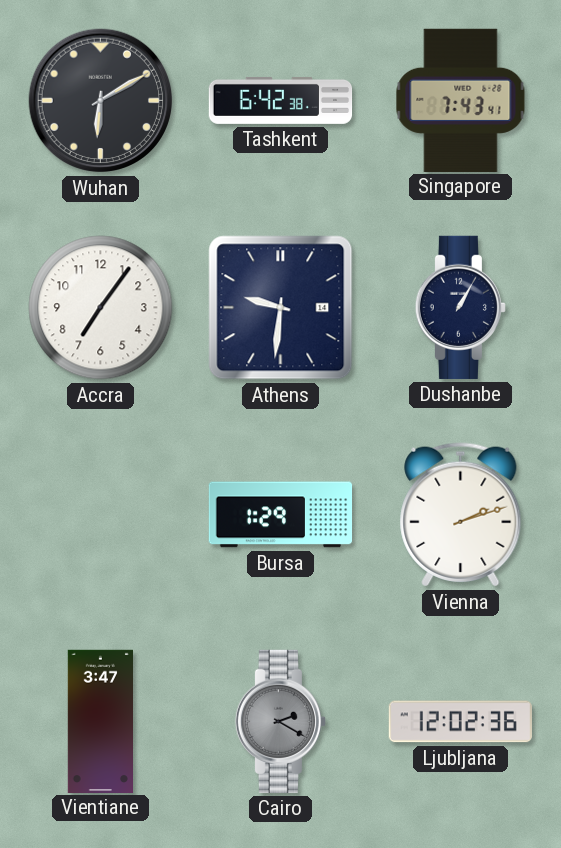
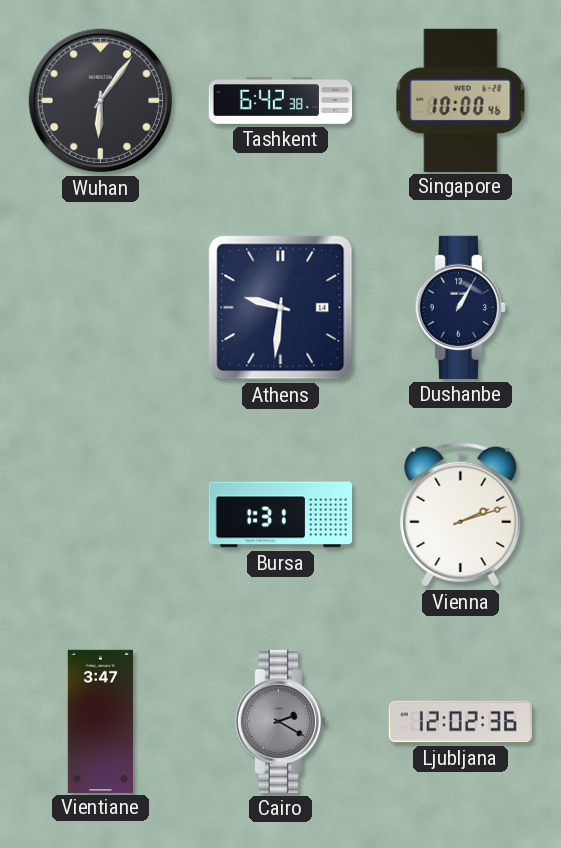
Wuhan: 6:10 -> 6:06 (101, 101)
Singapore: 7:43 -> 10:00 (461, 100)
Accra: 7:06 -> none (101, 308)
Bursa: 1:29 -> 1:31 (281, 515)
